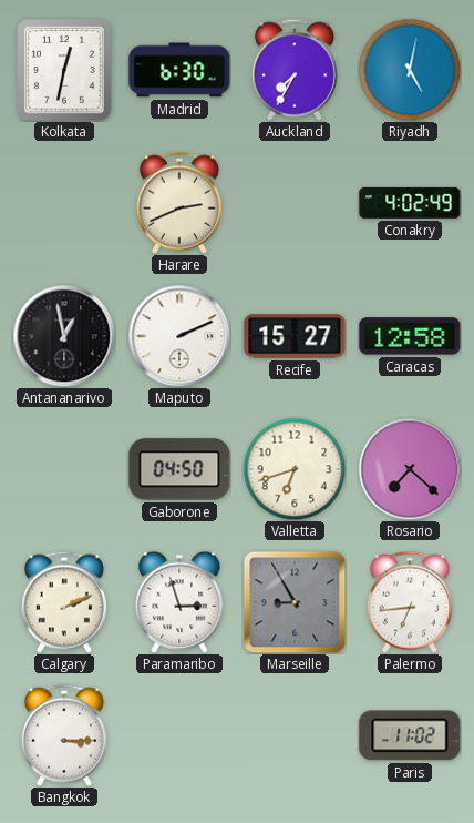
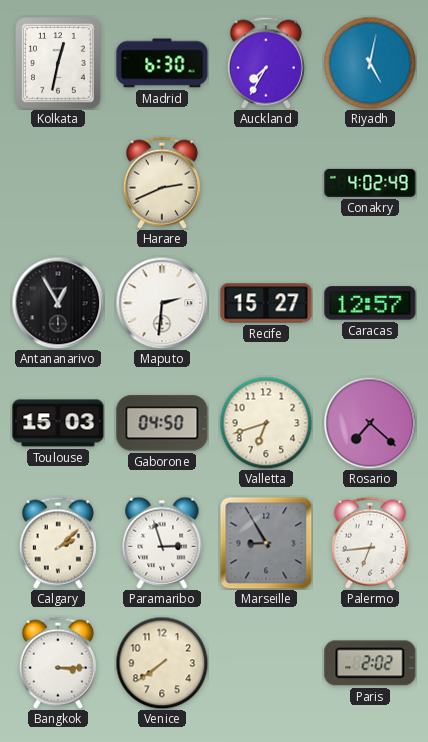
Antananarivo: 12:58 -> 12:55 (58, 303)
Maputo: 2:11 -> 2:31 (162, 303)
Caracas: 12:58 -> 12:57 (370, 303)
Toulouse: none -> 15:03 (58, 423)
Calgary: 2:11 -> 2:08 (58, 543)
Venice: none -> 7:39 (162, 663)
Paris: 11:02 -> 2:02 (370, 663)
